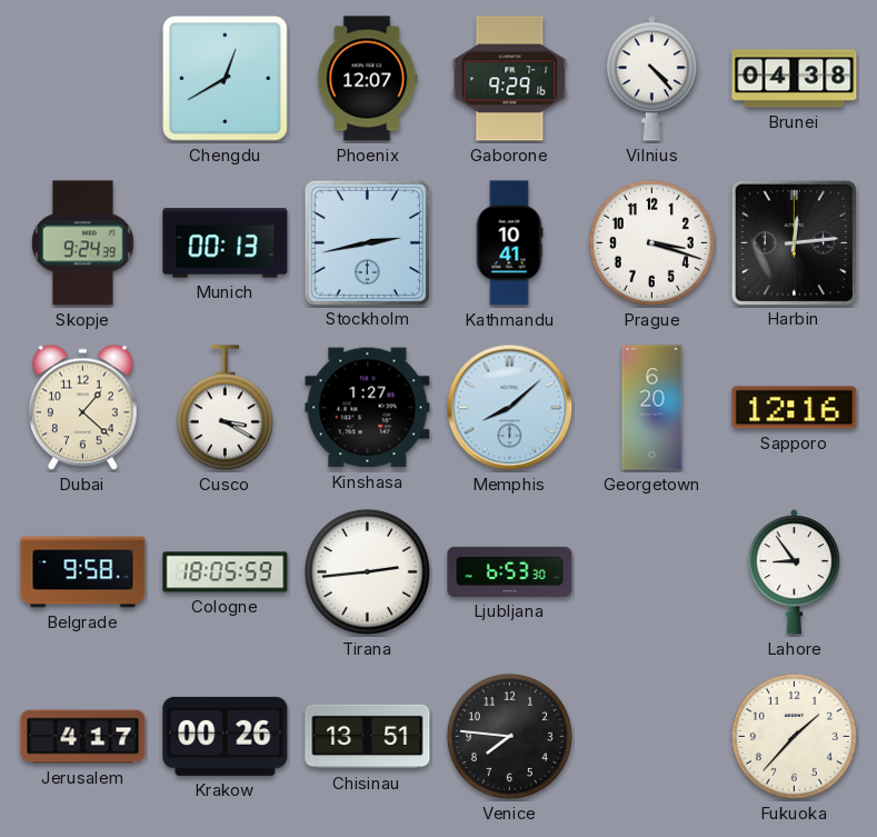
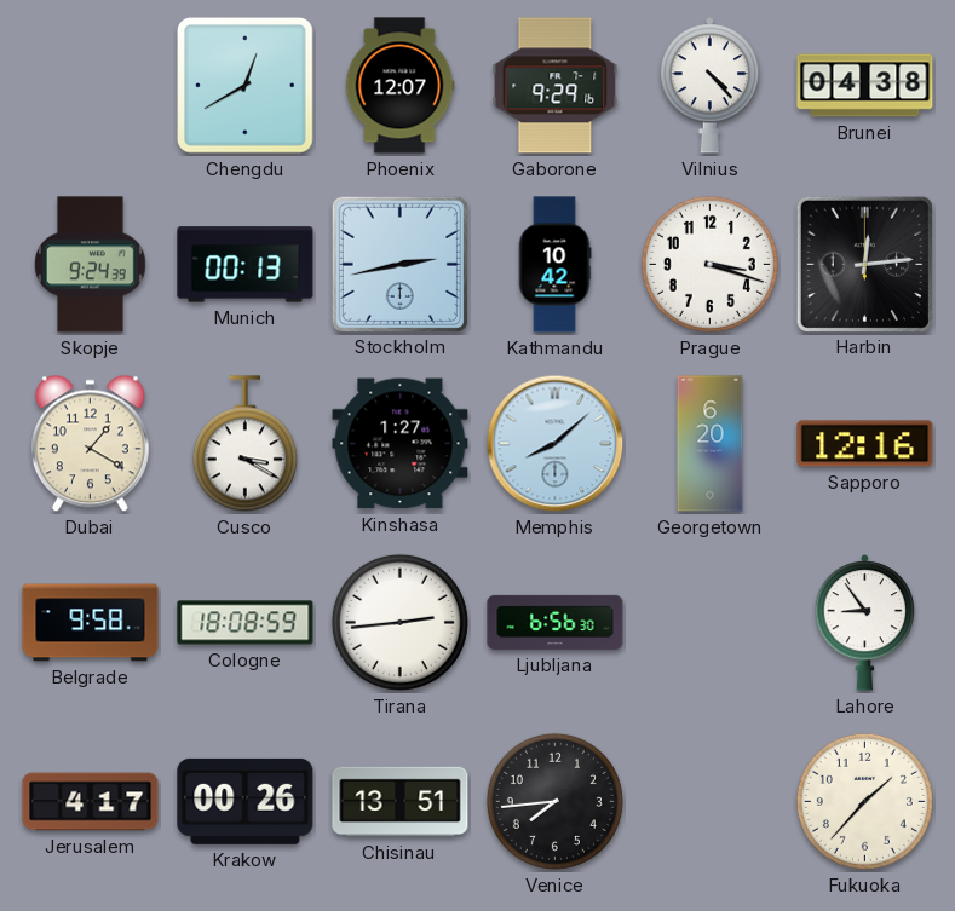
Kathmandu: 10:41 -> 10:42 (554, 265)
Dubai: 1:22 -> 1:20 (90, 444)
Cologne: 18:05 -> 18:08 (246, 623)
Ljubljana: 6:53 -> 6:56 (556, 622)
Venice: 7:46 -> 7:44 (554, 801)
